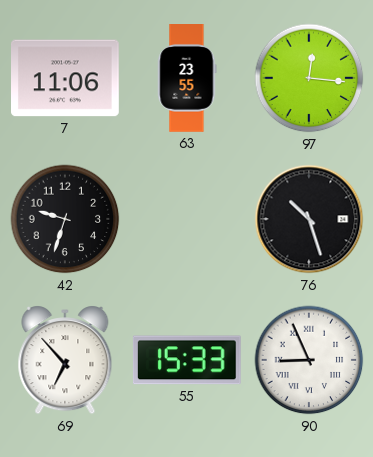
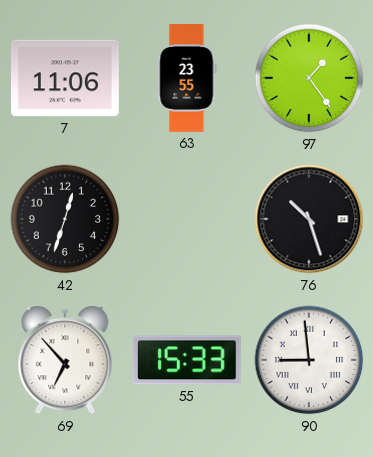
97: 12:16 -> 1:24 (309, 78)
42: 9:33 -> 12:33 (65, 219)
90: 8:56 -> 8:59 (309, 360)
